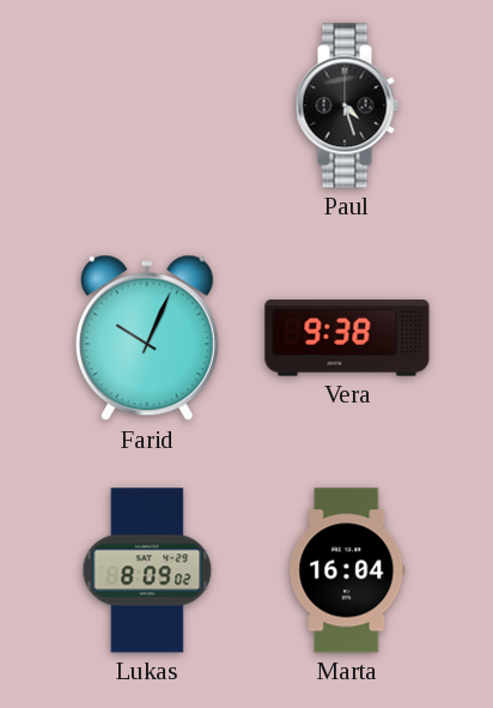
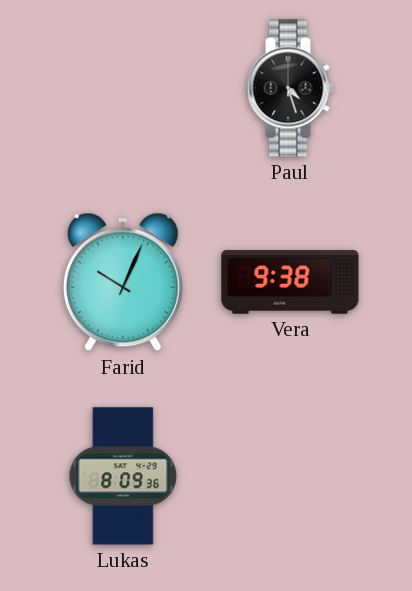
Lukas: 8:09:02 -> 8:09:36 (123, 476)
Marta: 16:04 -> none (347, 570)
